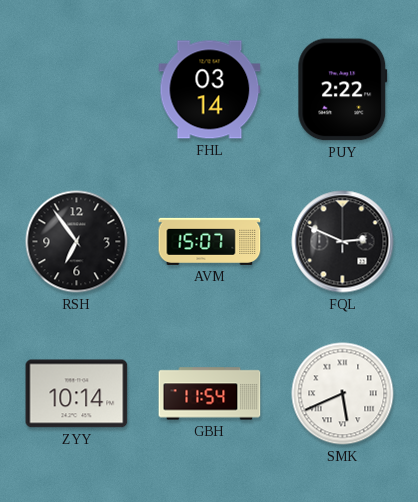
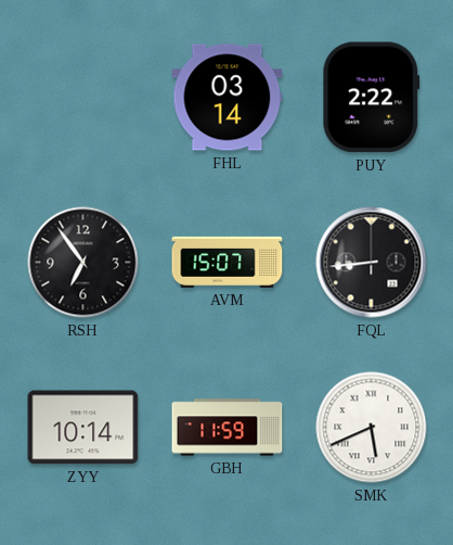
FQL: 2:49 -> 8:44 (372, 263)
GBH: 11:54 -> 11:59 (228, 428)
